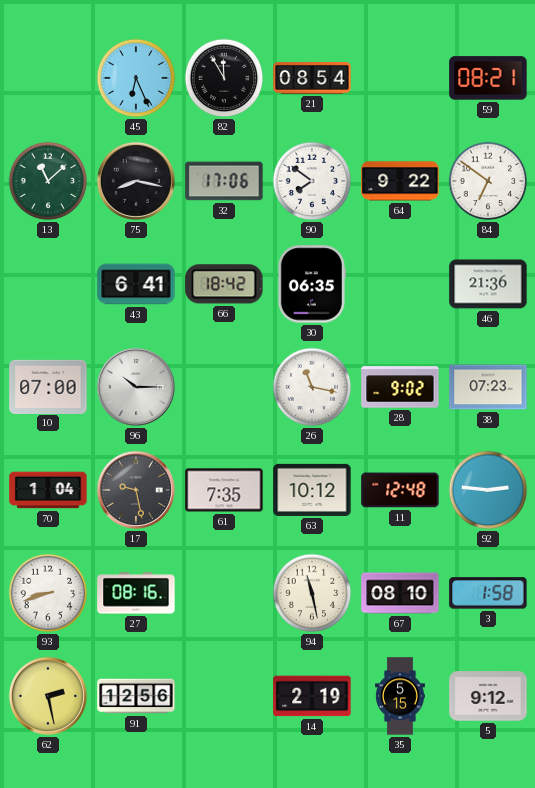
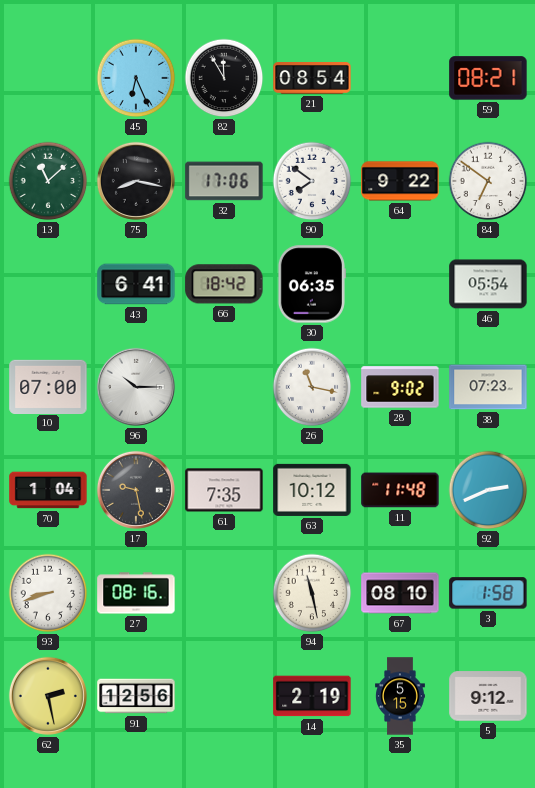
46: 21:36 -> 05:54 (488, 284)
11: 12:48 -> 11:48 (400, 490)
92: 2:46 -> 2:41 (488, 490)
